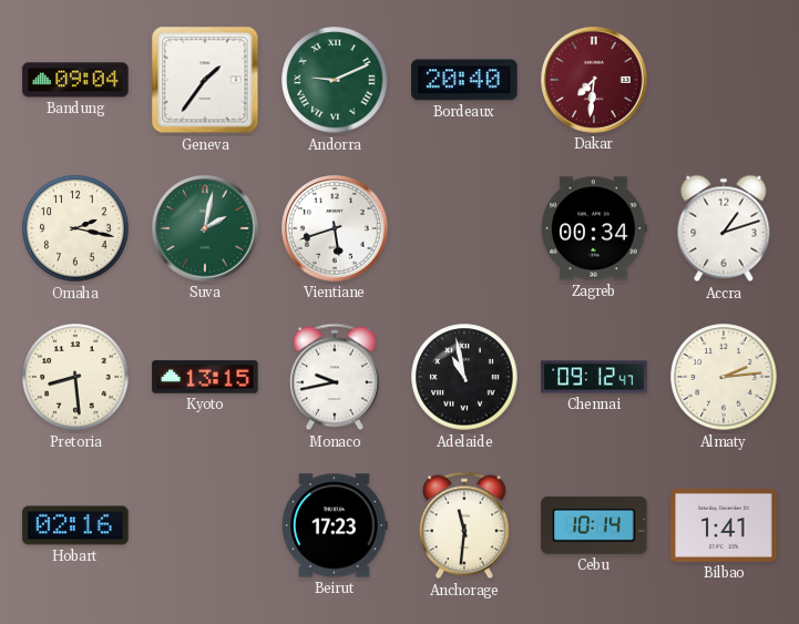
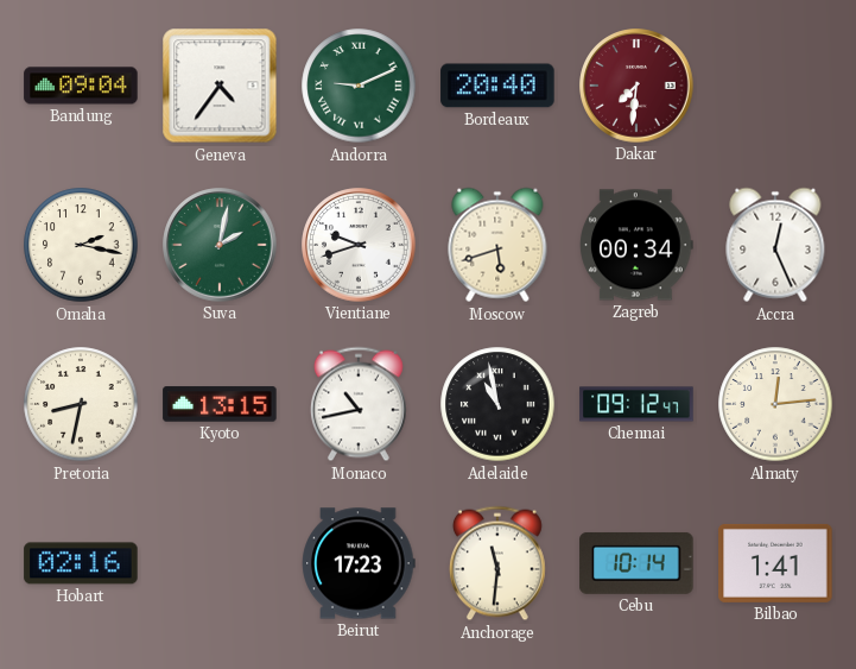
Geneva: 1:36 -> 4:36 (220, 86)
Vientiane: 5:42 -> 9:42 (359, 245)
Moscow: none -> 5:42 (497, 245)
Accra: 1:12 -> 12:26 (775, 245)
Pretoria: 8:29 -> 8:32 (81, 404)
Monaco: 9:43 -> 10:43 (359, 404)
Almaty: 2:14 -> 12:14 (775, 404)
